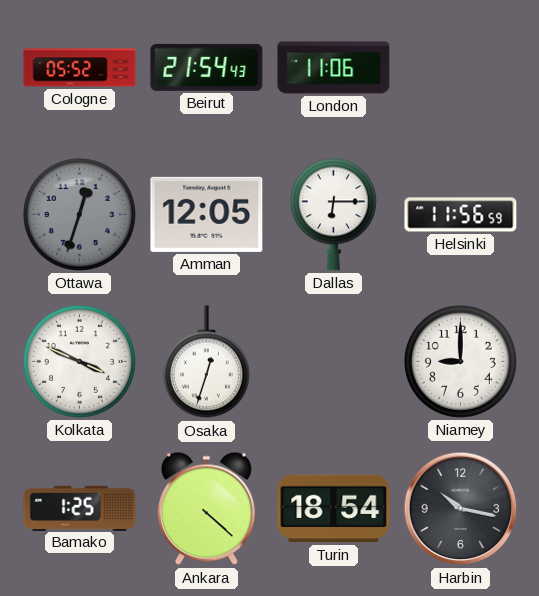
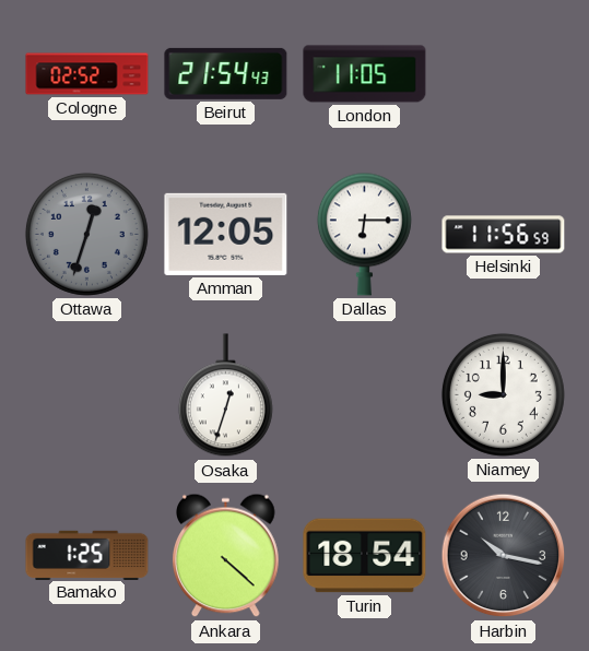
Cologne: 05:52 -> 02:52 (87, 74)
London: 11:06 -> 11:05 (365, 74)
Kolkata: 3:49 -> none (79, 361)
